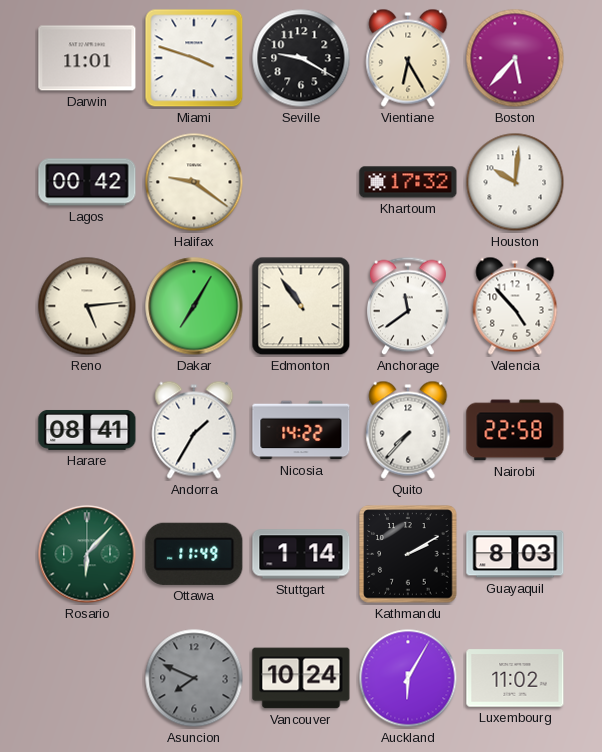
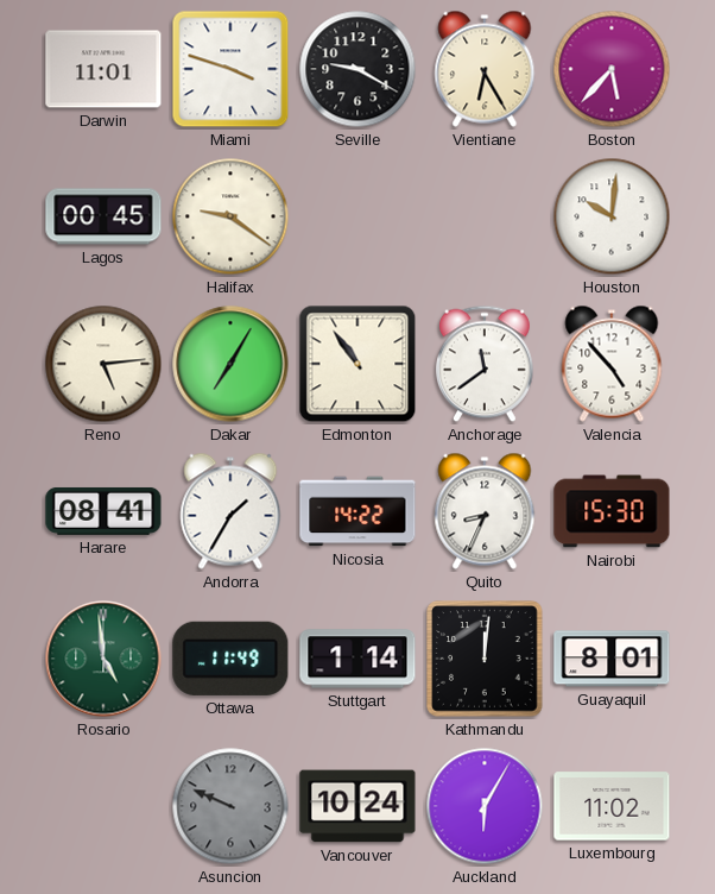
Lagos: 00:42 -> 00:45 (103, 216)
Khartoum: 17:32 -> none (408, 182)
Quito: 7:37 -> 8:34 (485, 511)
Nairobi: 22:58 -> 15:30 (612, 511)
Rosario: 6:07 -> 4:59 (103, 659)
Kathmandu: 2:10 -> 12:01 (485, 659)
Guayaquil: 8:03 -> 8:01 (612, 659)
Asuncion: 7:49 -> 9:49 (230, 806)
